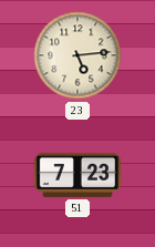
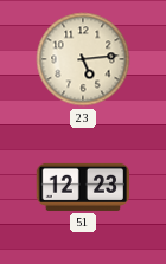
51: 7:23 -> 12:23 (83, 187)
